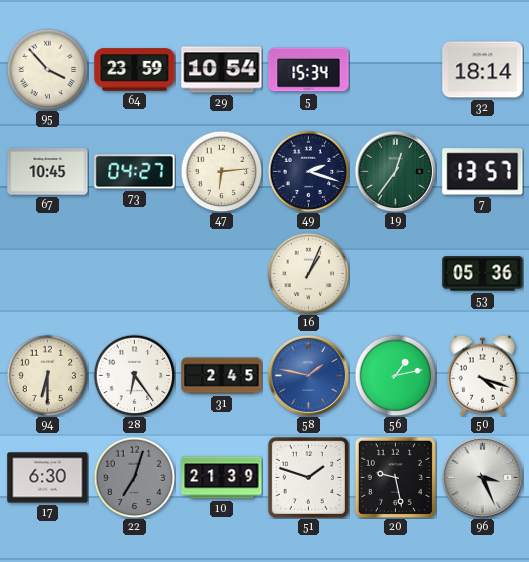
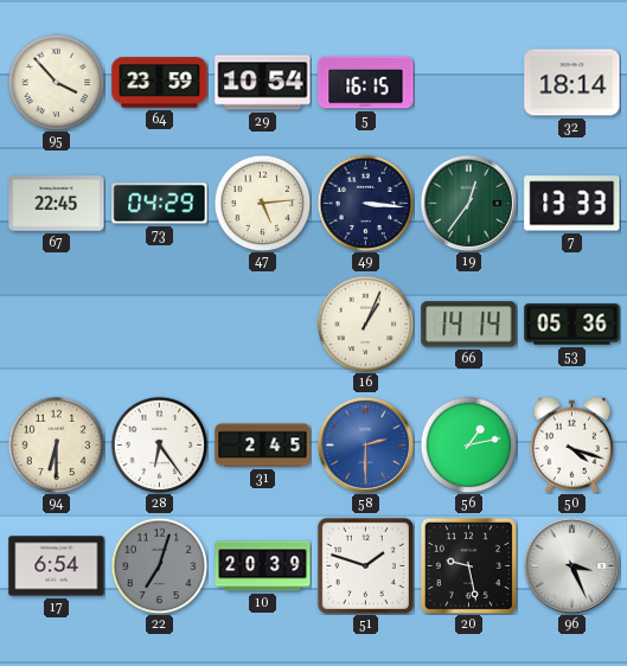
5: 15:34 -> 16:15 (366, 83)
67: 10:45 -> 22:45 (57, 204)
73: 04:27 -> 04:29 (160, 204)
47: 6:14 -> 5:14 (262, 203)
49: 2:18 -> 3:16 (365, 203)
7: 13:57 -> 13:33 (572, 204)
66: none -> 14:14 (469, 325)
58: 1:47 -> 2:30 (365, 444)
17: 6:30 -> 6:54 (57, 566)
10: 21:39 -> 20:39 (263, 566)
